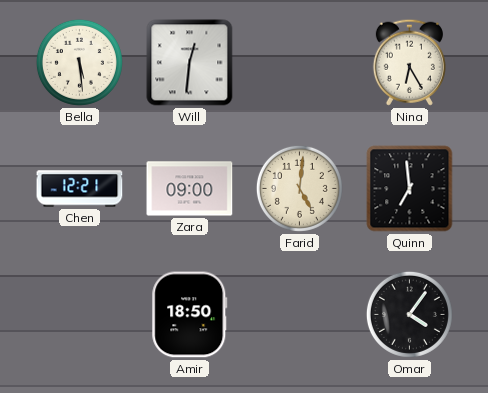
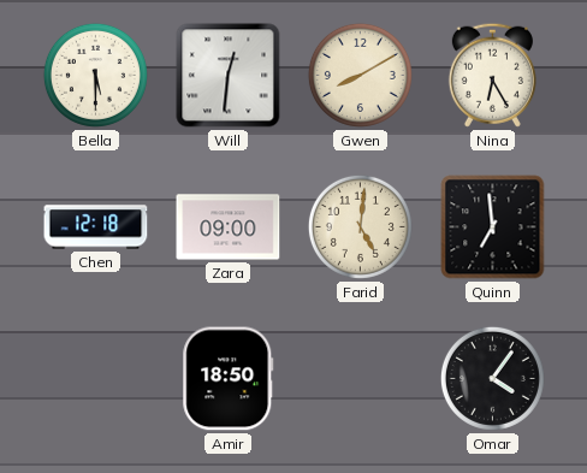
Bella: 5:29 -> 5:30 (95, 75)
Gwen: none -> 8:10 (360, 75)
Chen: 12:21 -> 12:18 (96, 227)
